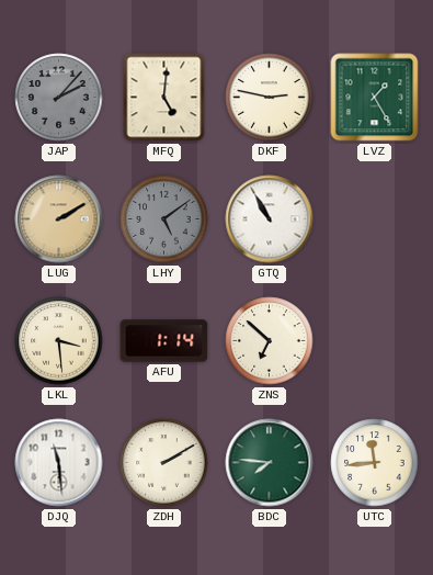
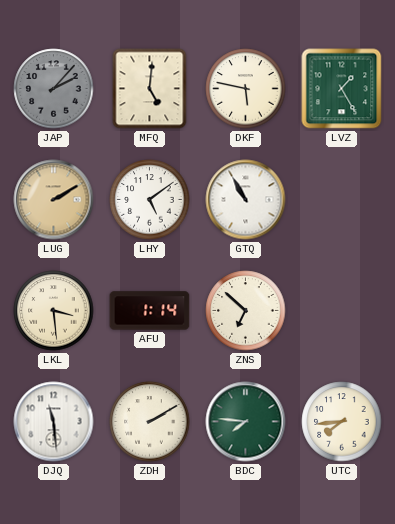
DKF: 2:47 -> 5:47 (246, 89)
LHY dial: grey -> white (150, 200)
UTC: 11:44 -> 7:44 (342, 422)
